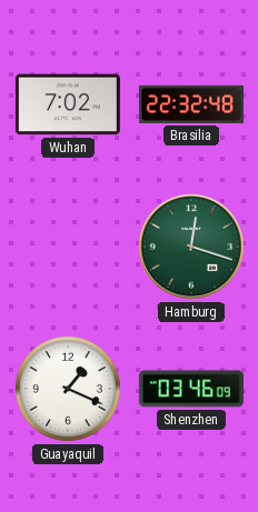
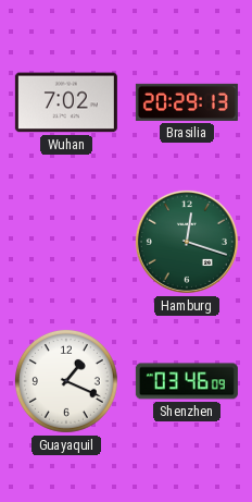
Brasilia: 22:32 -> 20:29 (187, 102)
